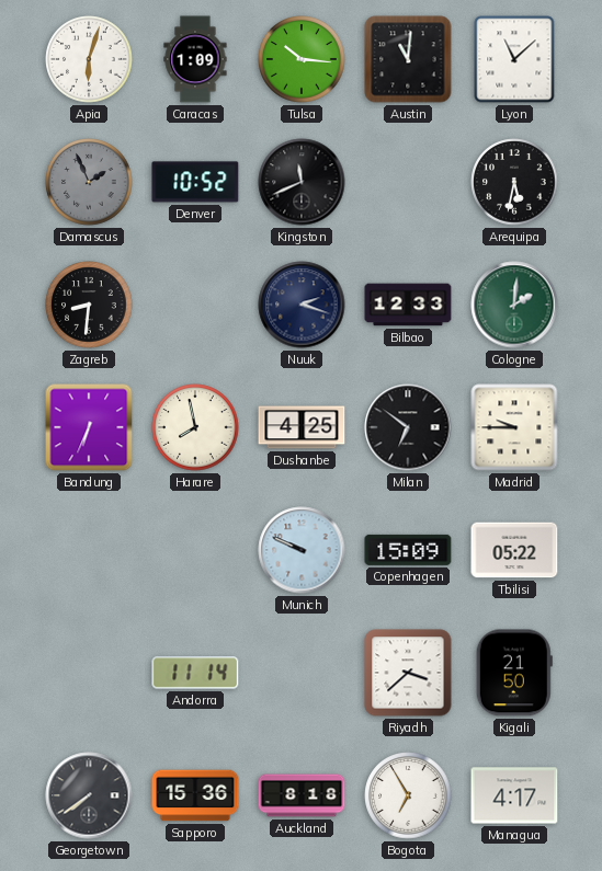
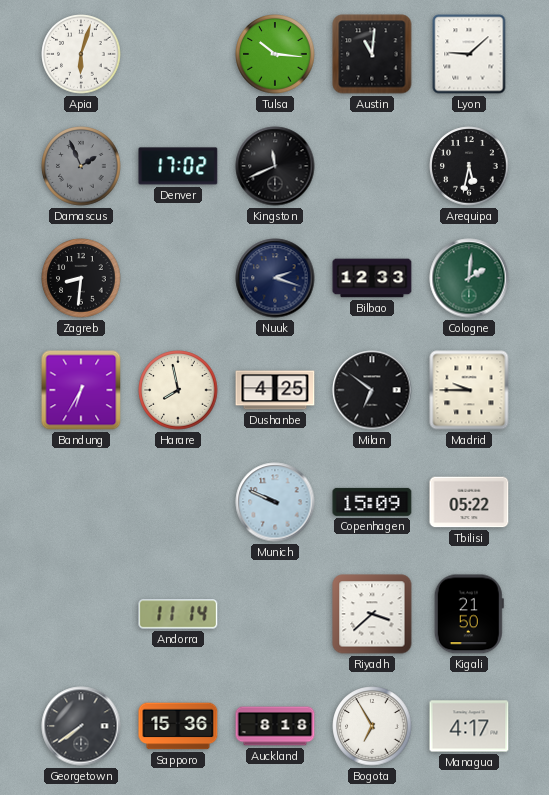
Caracas: 1:09 -> none (195, 59)
Lyon: 11:08 -> 9:08 (469, 54)
Denver: 10:52 -> 17:02 (178, 166)
Bandung: 6:34 -> 6:35 (81, 390)
